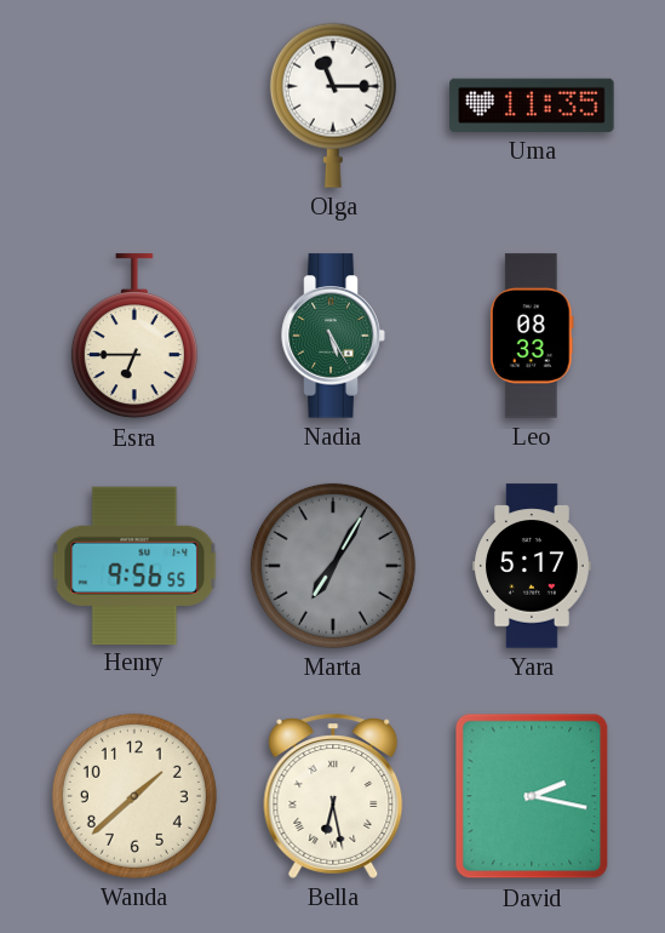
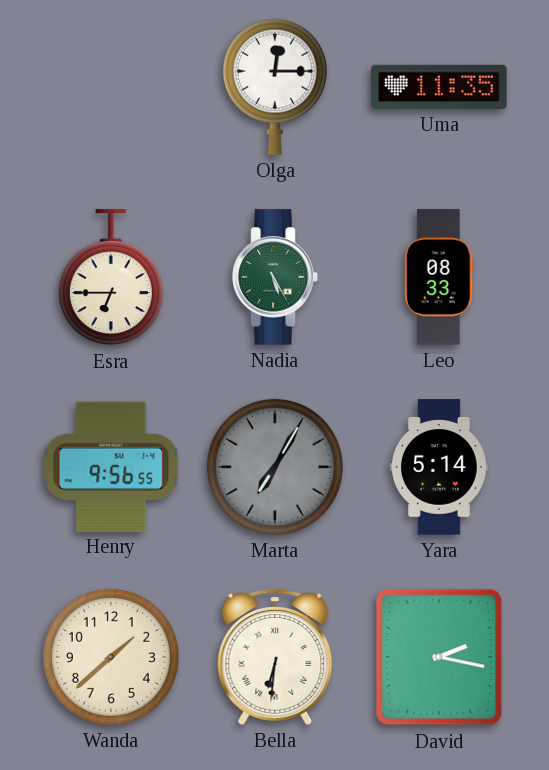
Olga: 11:15 -> 12:15 (275, 87)
Yara: 5:17 -> 5:14 (440, 467)
Bella: 6:28 -> 6:31 (275, 657)
